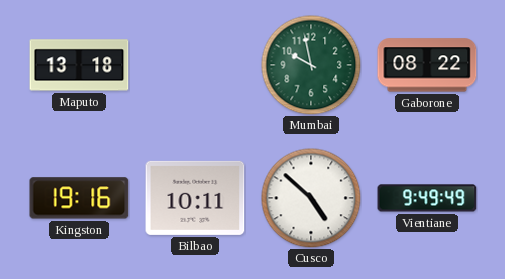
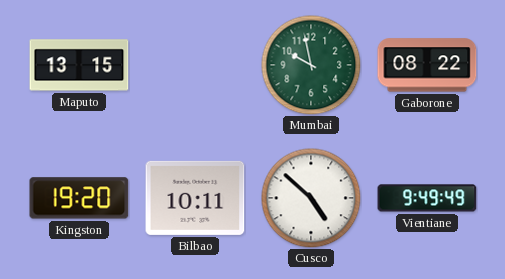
Maputo: 13:18 -> 13:15 (79, 65)
Kingston: 19:16 -> 19:20 (79, 198)
